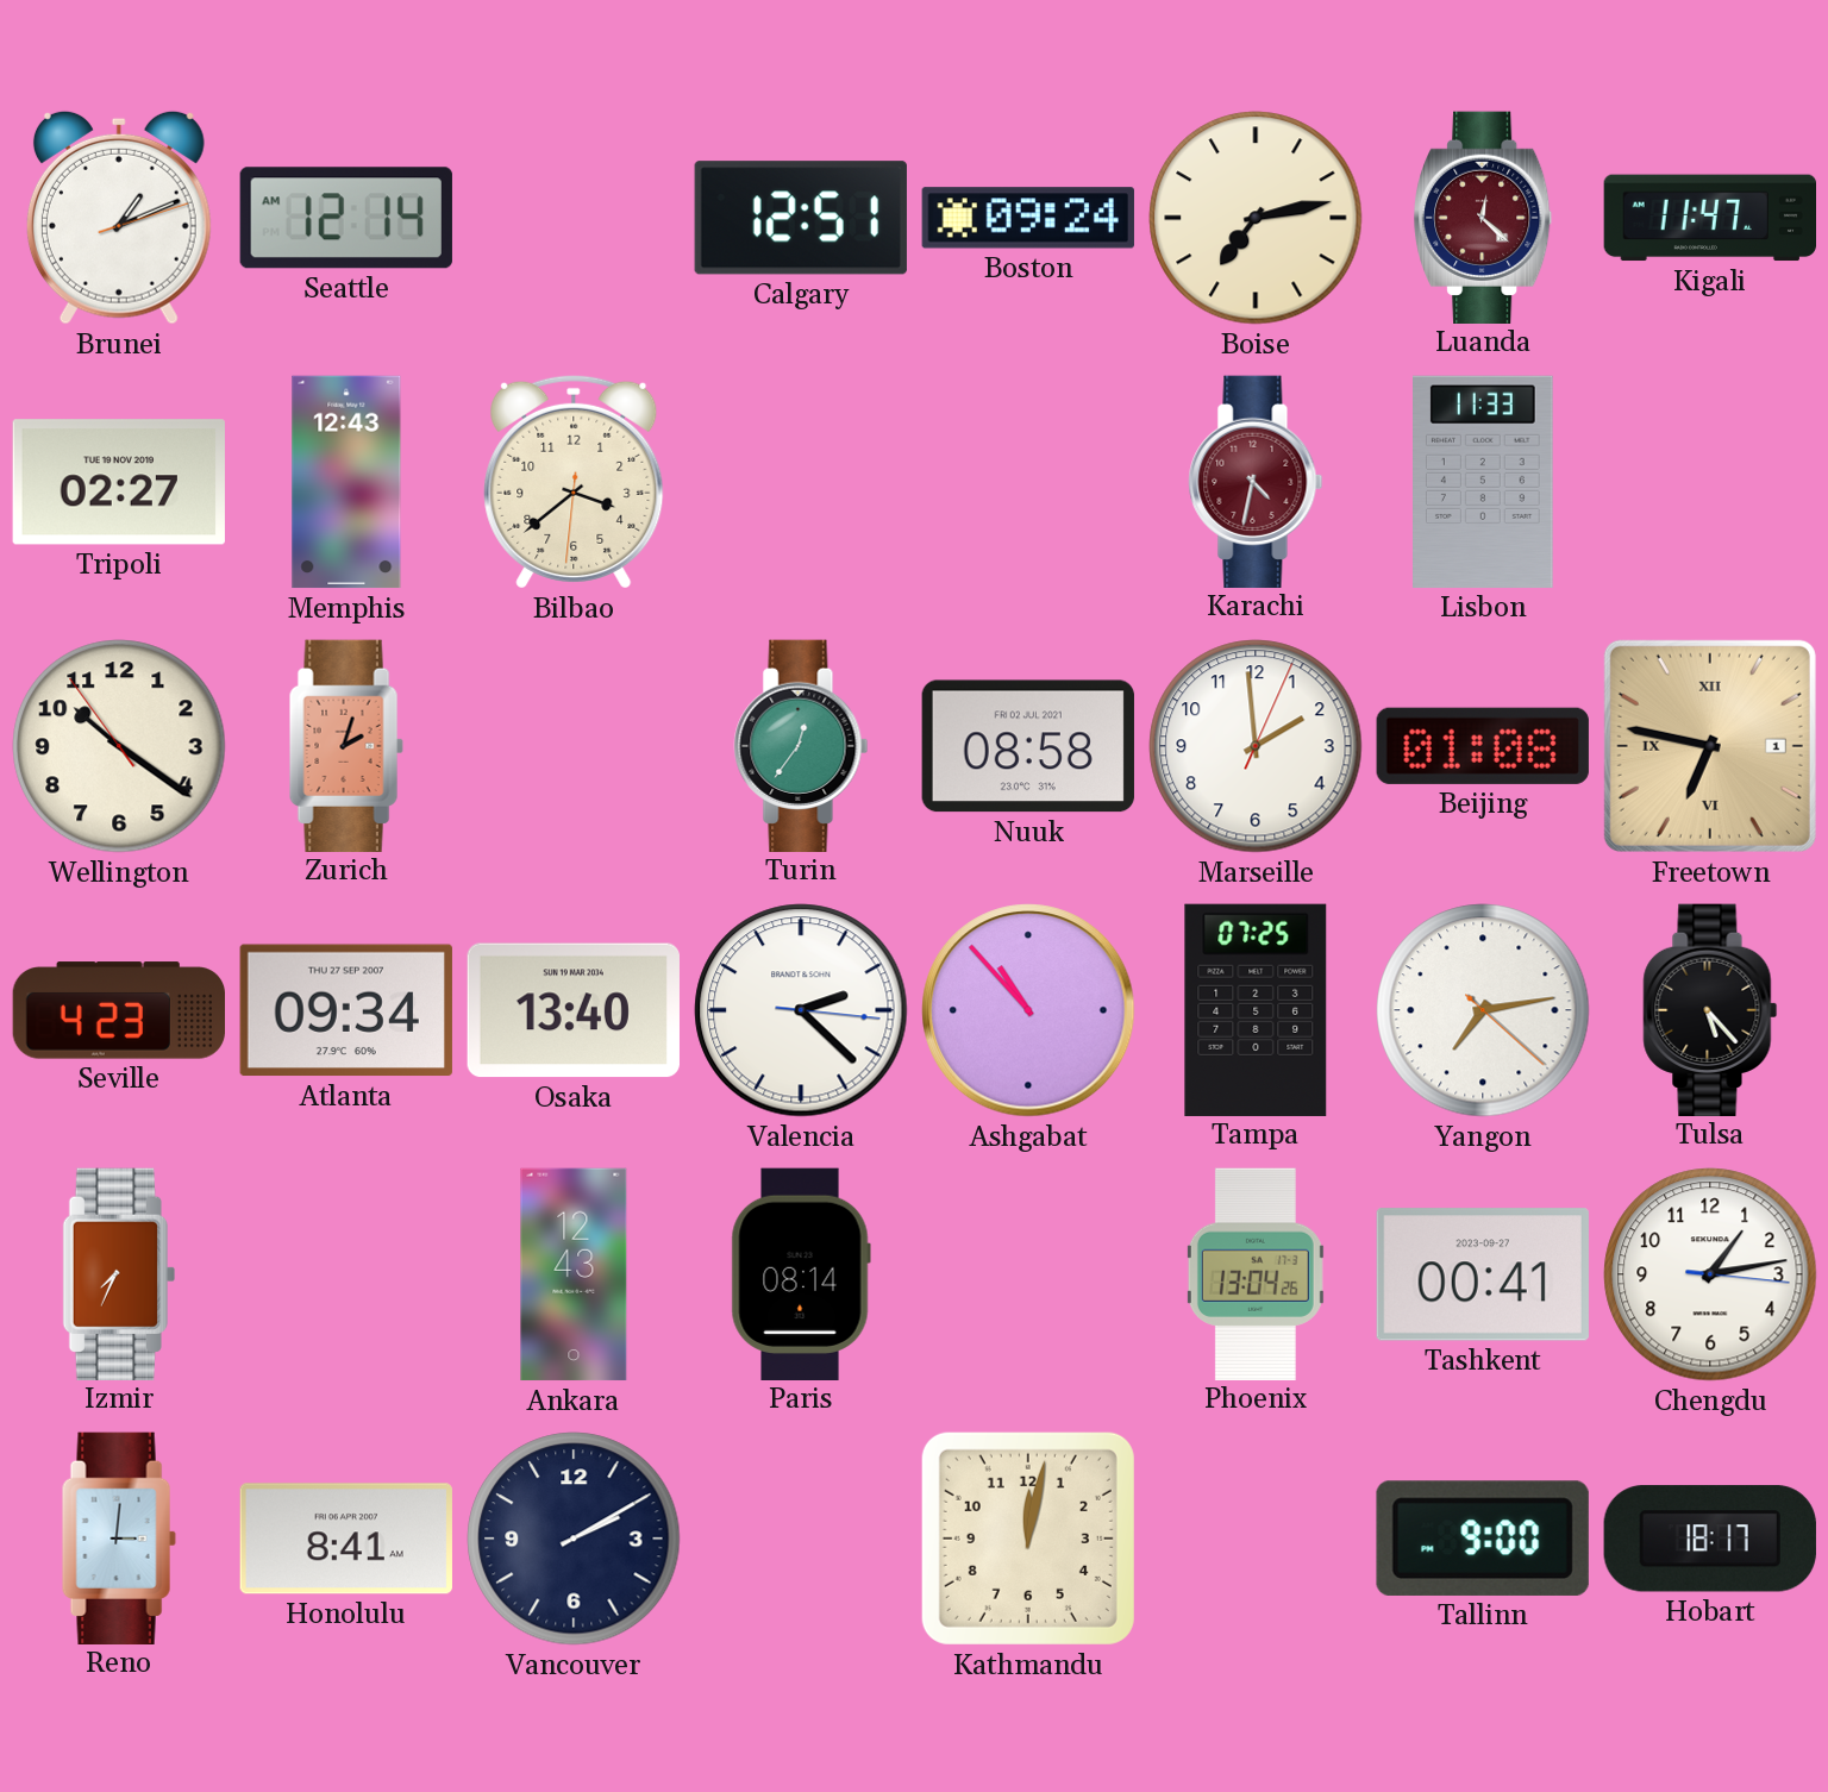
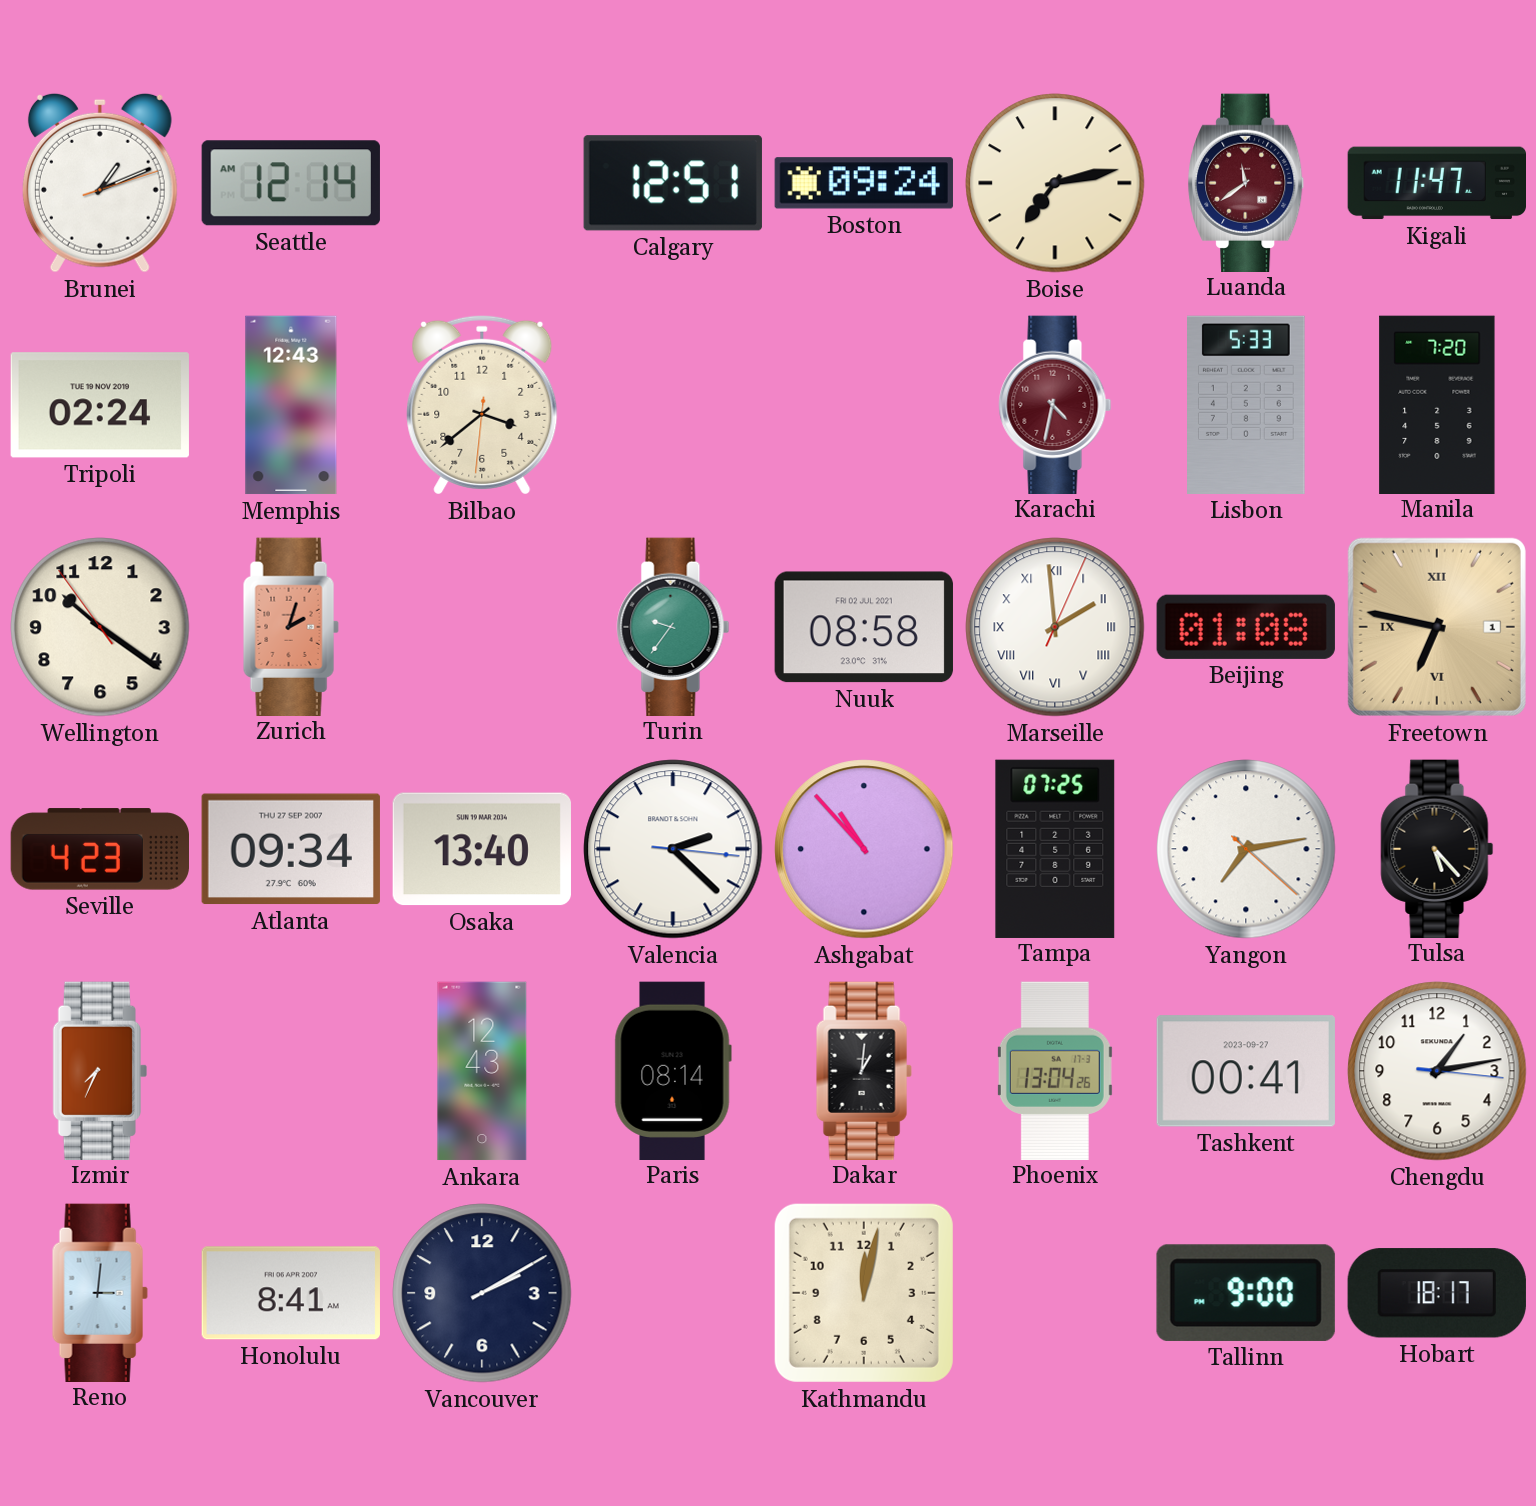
Luanda: 12:22 -> 11:39 (1246, 182)
Tripoli: 02:27 -> 02:24 (100, 405)
Lisbon: 11:33 -> 5:33 (1247, 405)
Manila: none -> 7:20 (1437, 404)
Turin: 12:36 -> 9:36 (673, 626)
Marseille numerals: Arabic -> Roman (1055, 627)
Dakar: none -> 1:01 (864, 1070)
